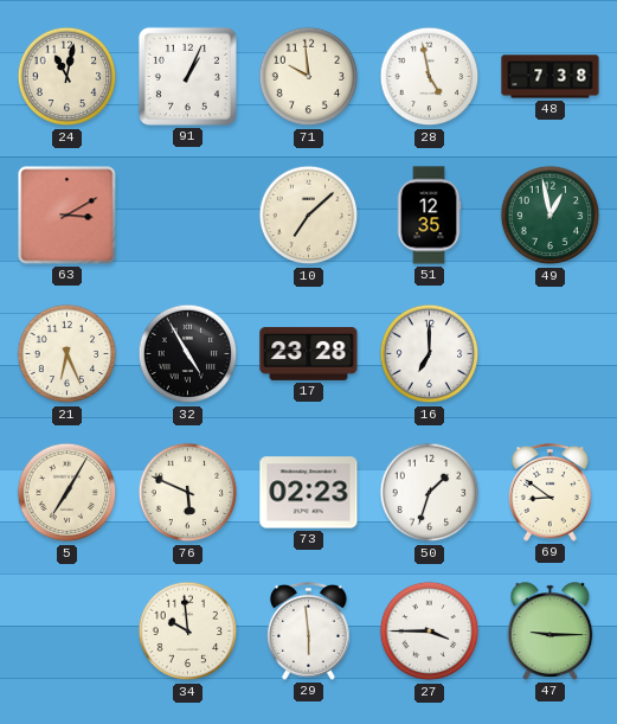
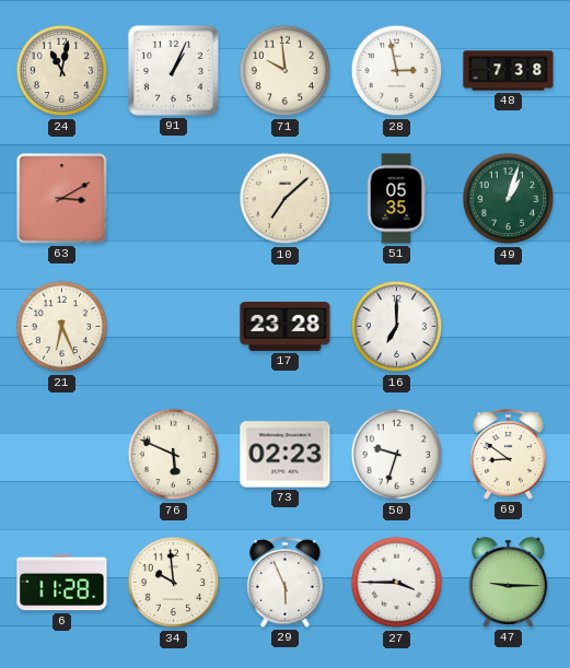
28: 4:58 -> 2:58 (397, 71)
51: 12:35 -> 05:35 (396, 199)
49: 12:58 -> 1:03 (509, 199)
32: 4:55 -> none (188, 354)
5: 7:05 -> none (68, 493)
50: 1:33 -> 9:33 (397, 455)
6: none -> 11:28 (62, 583)
29: 5:59 -> 5:56 (286, 583)
